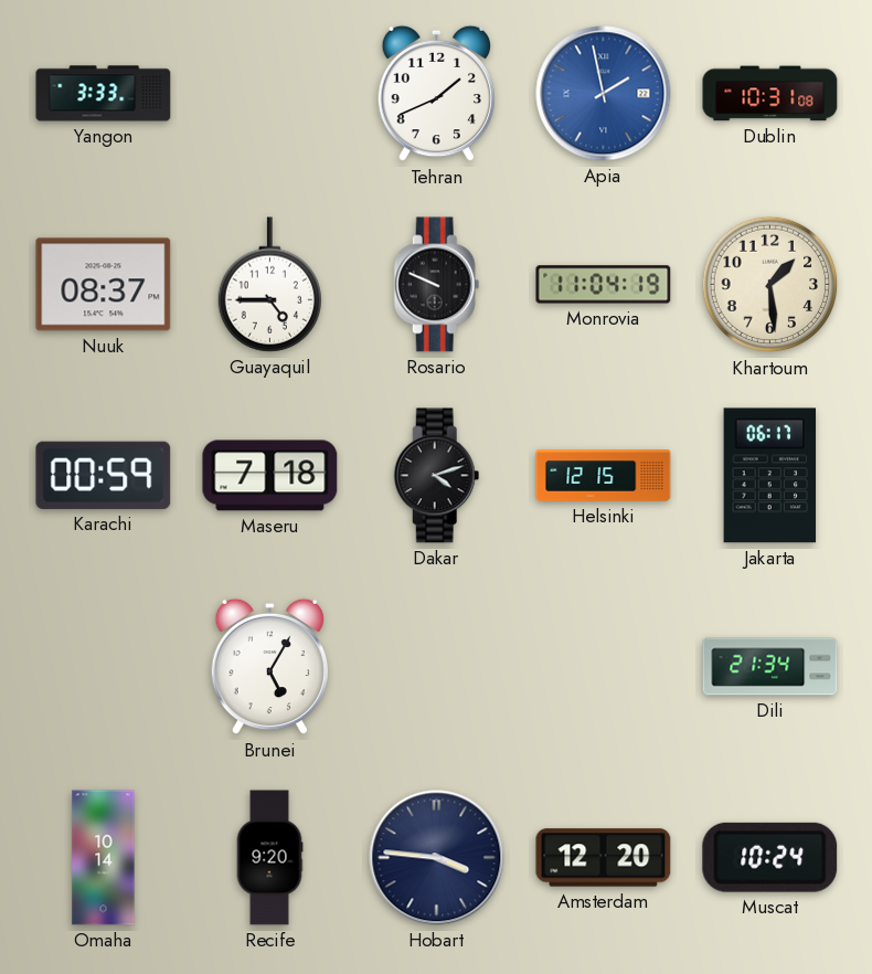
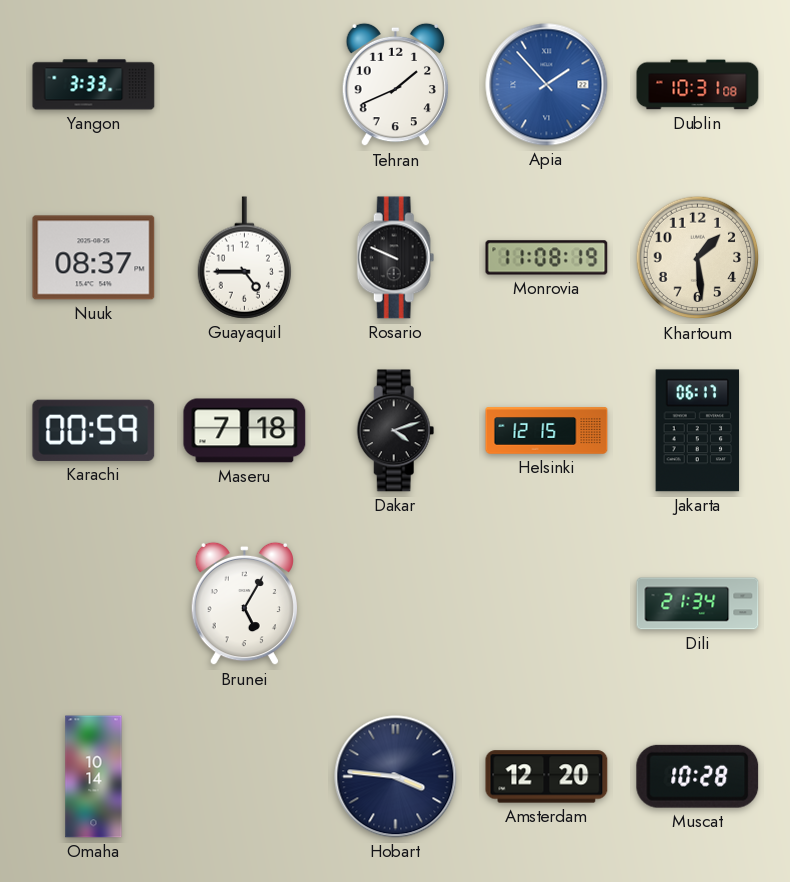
Apia: 1:58 -> 1:53 (547, 85)
Monrovia: 11:04 -> 11:08 (547, 258)
Recife: 9:20 -> none (269, 858)
Muscat: 10:24 -> 10:28 (698, 776)
